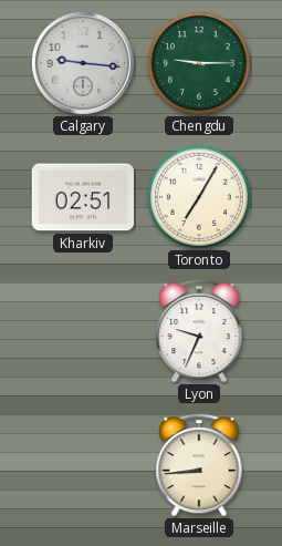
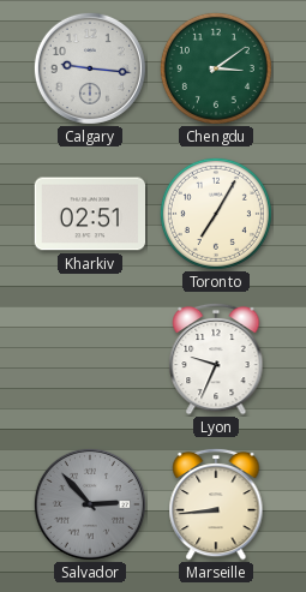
Chengdu: 9:15 -> 3:09 (216, 68)
Salvador: none -> 2:53 (90, 504)
